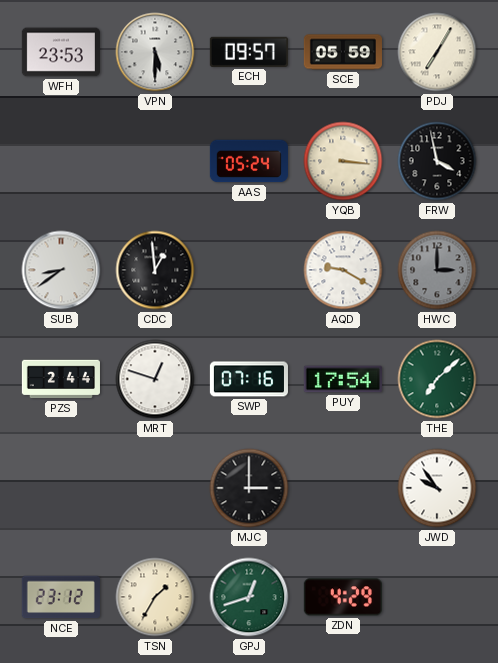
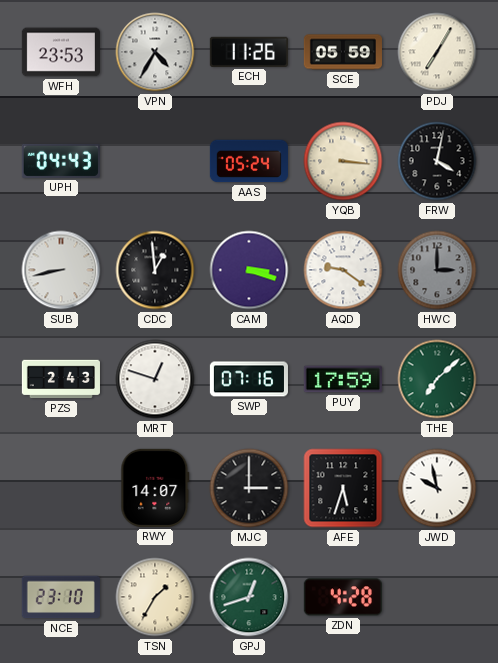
VPN: 5:30 -> 4:35 (155, 52)
ECH: 09:57 -> 11:26 (249, 52)
UPH: none -> 04:43 (61, 161)
FRW: 3:58 -> 4:02 (437, 161)
SUB: 8:39 -> 8:43 (61, 270)
CAM: none -> 3:18 (249, 270)
AQD: 9:20 -> 9:21 (343, 270)
PZS: 2:44 -> 2:43 (61, 379)
PUY: 17:54 -> 17:59 (343, 379)
RWY: none -> 14:07 (155, 488)
AFE: none -> 5:33 (343, 488)
JWD: 9:54 -> 9:58 (437, 488)
NCE: 23:12 -> 23:10 (61, 597)
ZDN: 4:29 -> 4:28 (343, 597)
